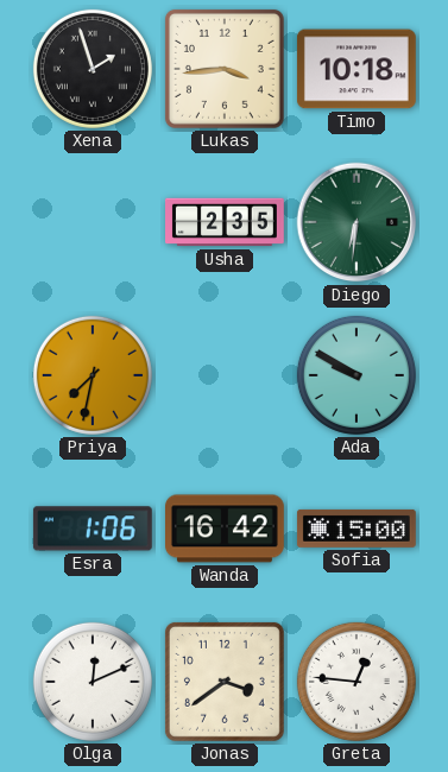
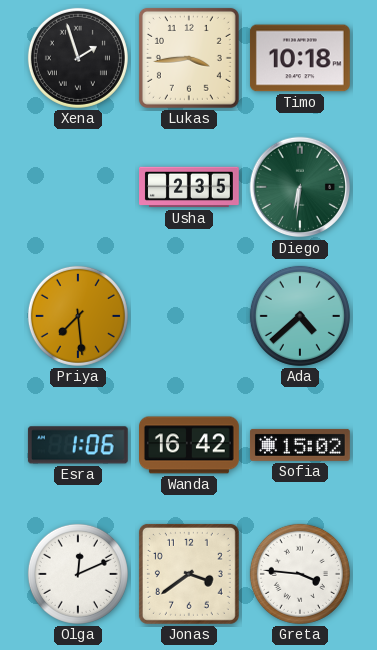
Priya: 7:32 -> 7:29 (78, 316)
Ada: 9:50 -> 4:38 (300, 316)
Sofia: 15:00 -> 15:02 (300, 445)
Greta: 12:46 -> 3:46 (300, 574)
